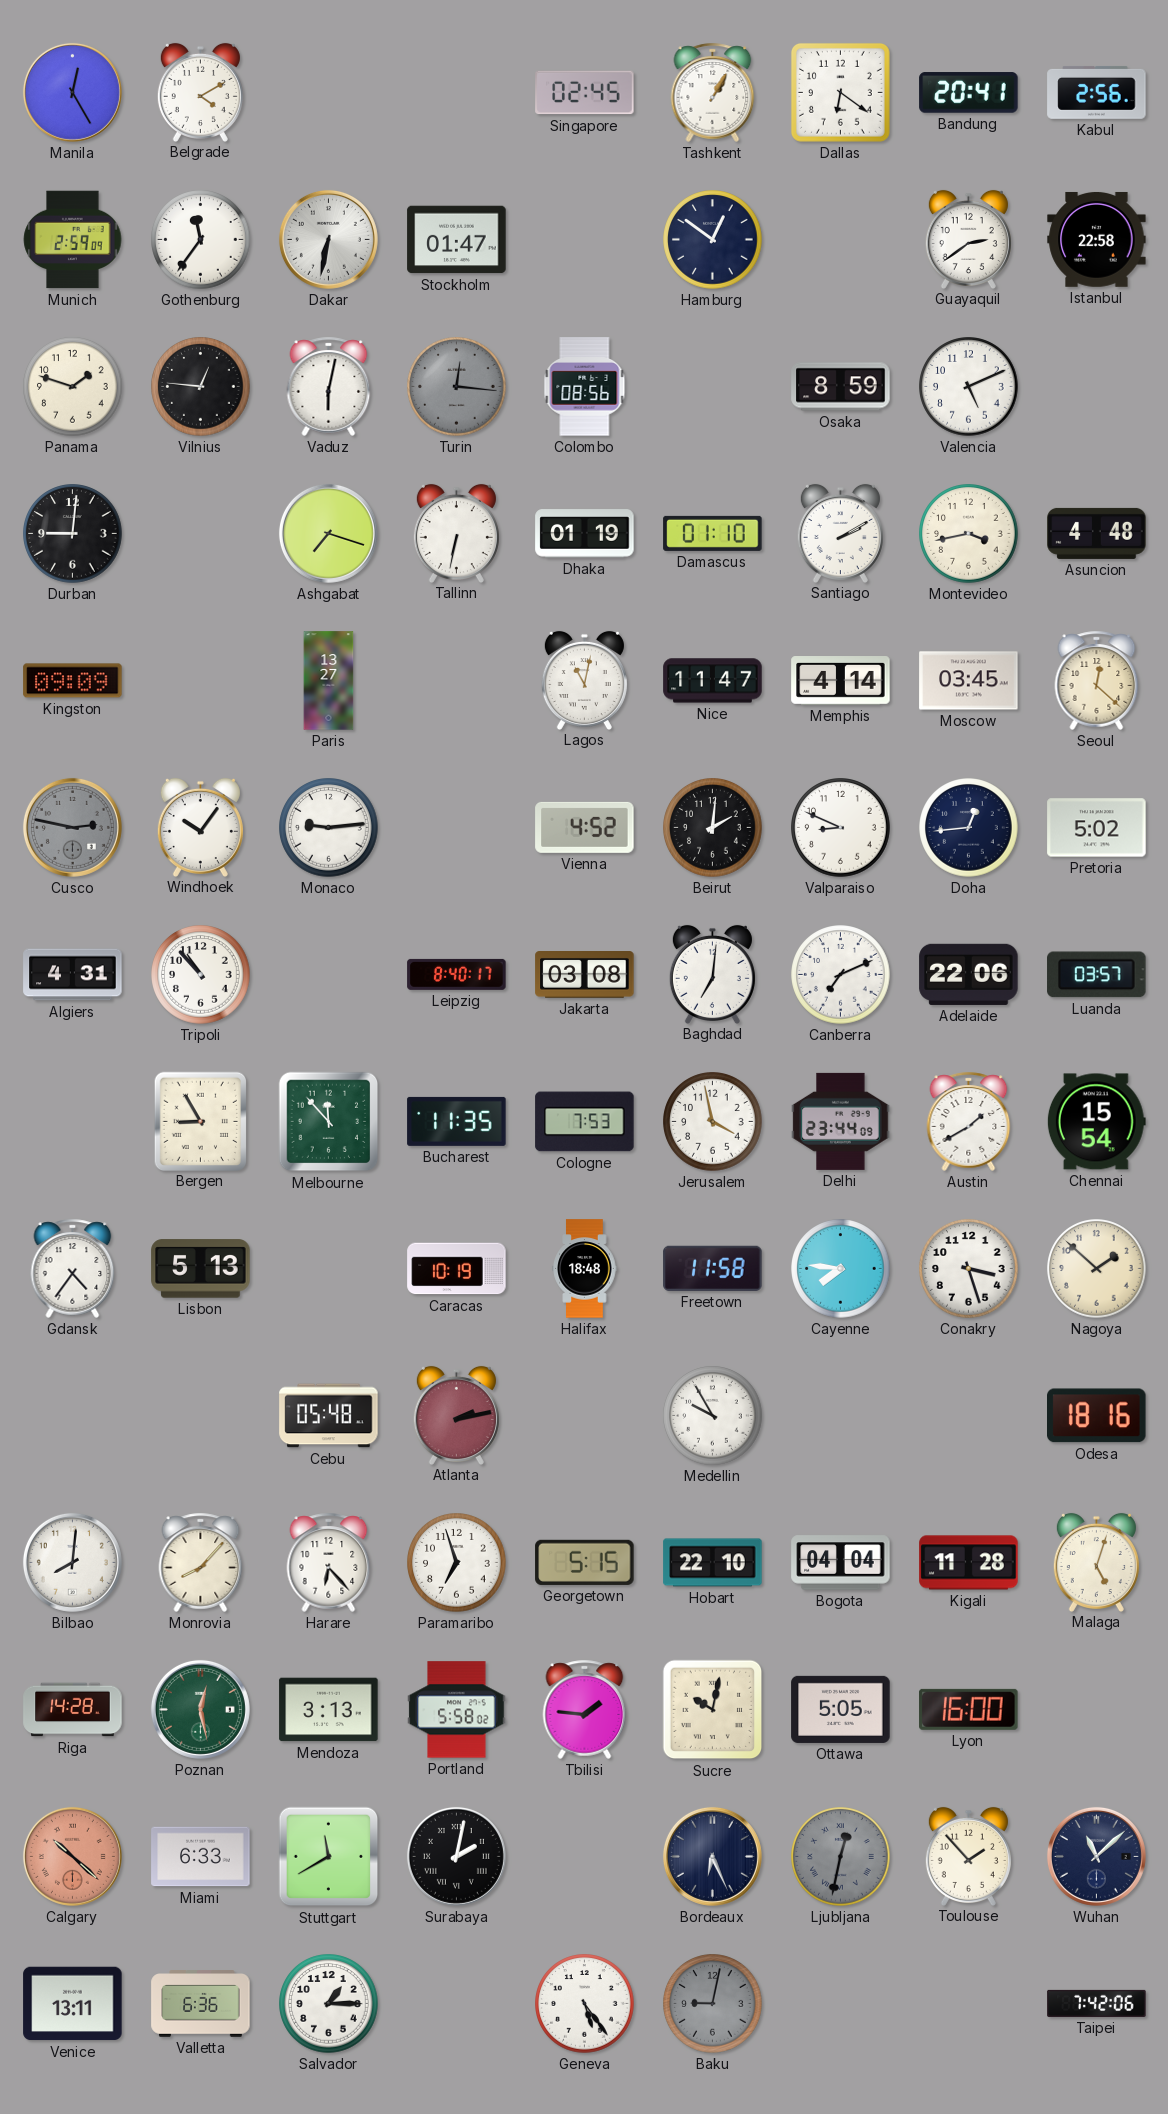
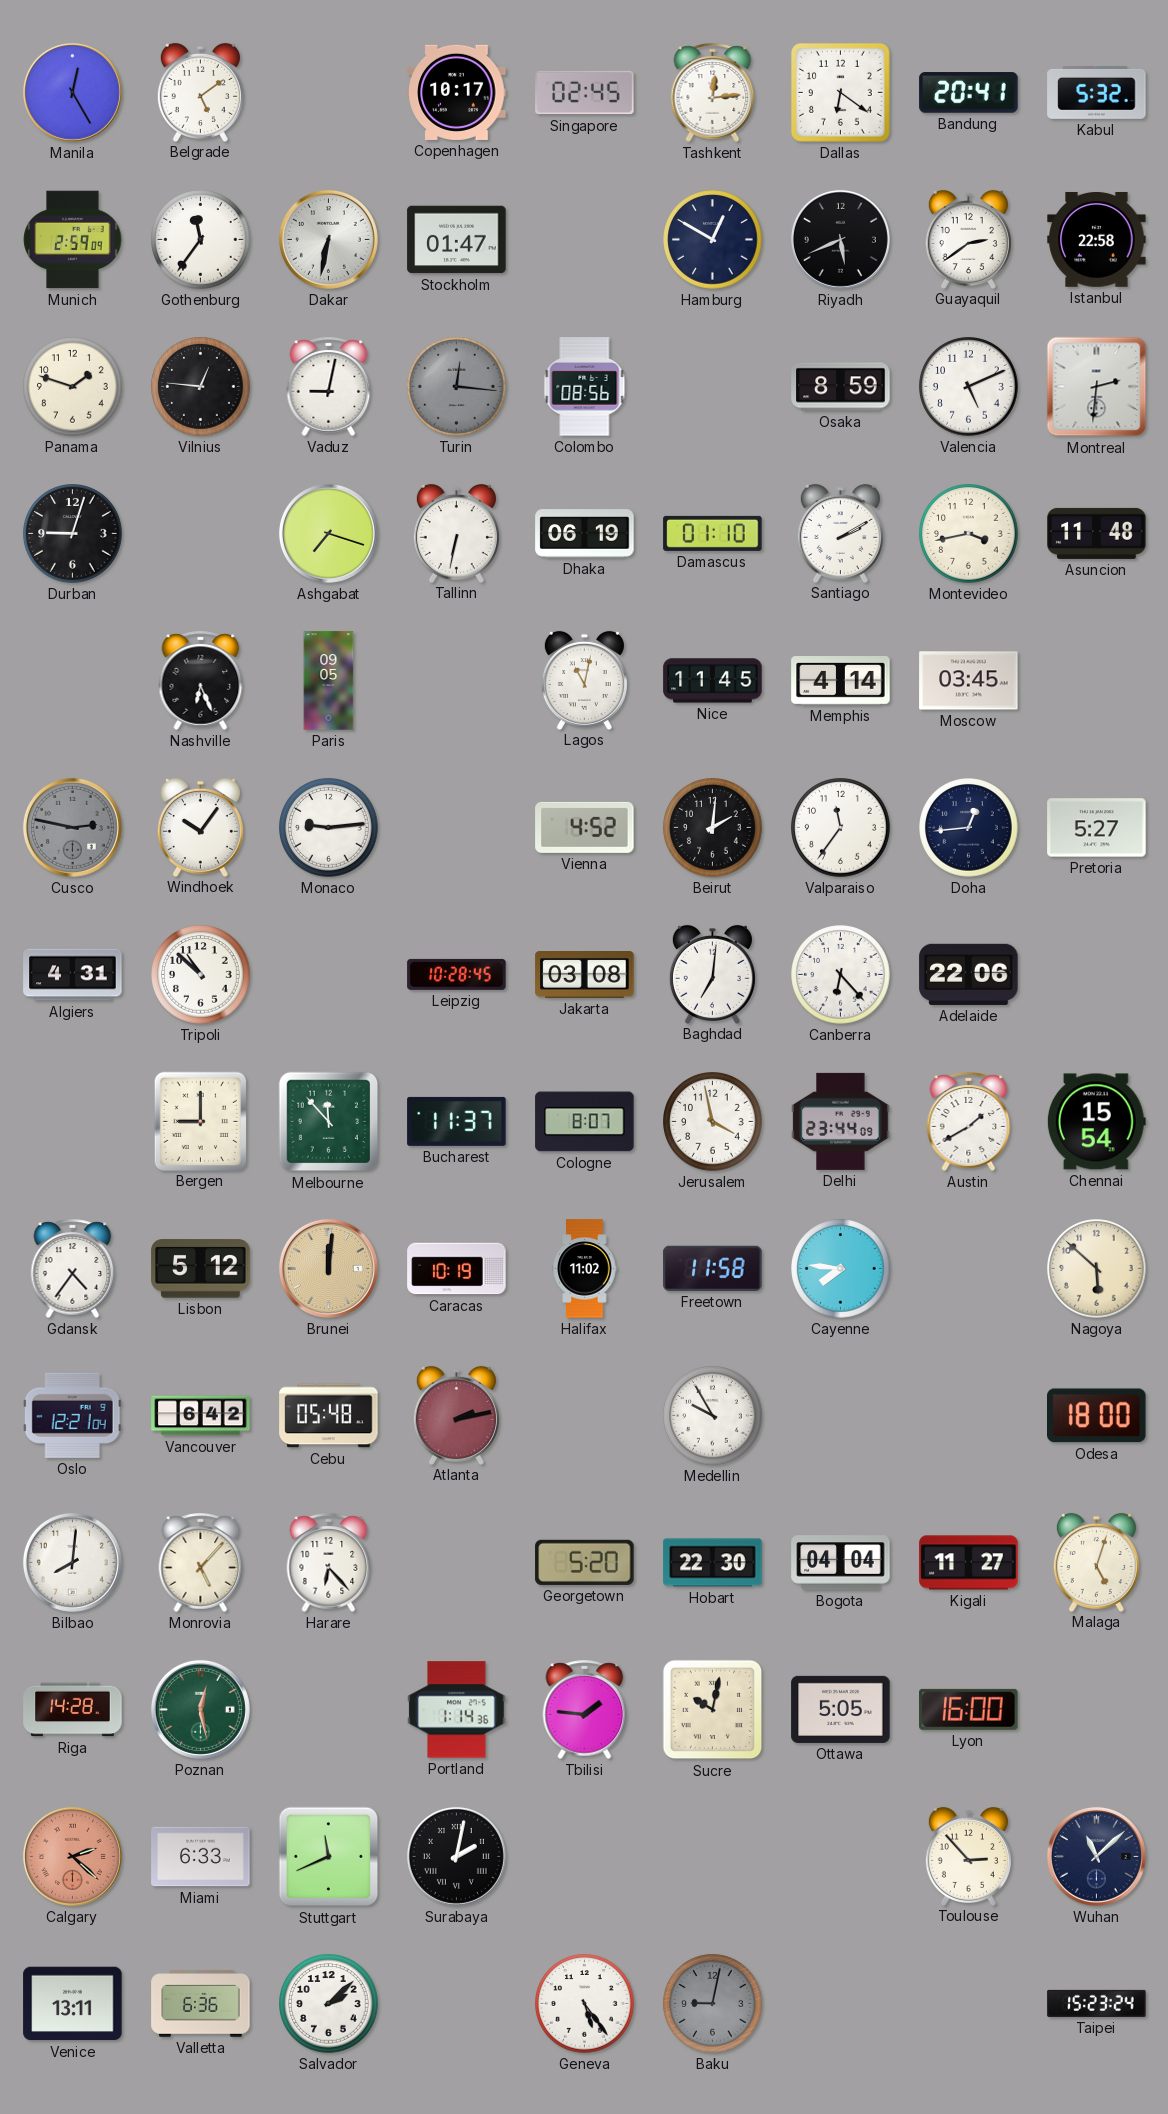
Belgrade: 4:10 -> 5:09 (200, 92)
Copenhagen: none -> 10:17 (457, 92)
Tashkent: 1:05 -> 12:14 (713, 92)
Kabul: 2:56 -> 5:32 (1097, 92)
Hamburg: 12:51 -> 12:50 (713, 240)
Riyadh: none -> 5:41 (840, 239)
Vaduz: 6:02 -> 9:02 (329, 386)
Montreal: none -> 2:31 (1097, 387)
Durban: 9:01 -> 9:03 (73, 534)
Dhaka: 01:19 -> 06:19 (585, 534)
Asuncion: 4:48 -> 11:48 (1097, 533)
Kingston: 09:09 -> none (73, 681)
Nashville: none -> 6:26 (201, 680)
Paris: 13:27 -> 09:05 (329, 681)
Nice: 11:47 -> 11:45 (713, 681)
Seoul: 12:22 -> none (1097, 680)
Valparaiso: 8:49 -> 11:36 (841, 828)
Pretoria: 5:02 -> 5:27 (1097, 828)
Tripoli: 10:53 -> 10:52 (201, 975)
Leipzig: 8:40 -> 10:28 (457, 974)
Canberra: 7:11 -> 6:23 (841, 975)
Luanda: 03:57 -> none (1097, 975)
Bergen: 8:55 -> 9:00 (200, 1121)
Bucharest: 11:35 -> 11:37 (457, 1121)
Cologne: 7:53 -> 8:07 (585, 1122)
Lisbon: 5:13 -> 5:12 (201, 1269)
Brunei: none -> 12:01 (328, 1268)
Halifax: 18:48 -> 11:02 (585, 1269)
Conakry: 3:27 -> none (969, 1269)
Nagoya: 1:52 -> 5:52 (1097, 1269)
Oslo: none -> 12:21 (72, 1415)
Vancouver: none -> 6:42 (201, 1416)
Odesa: 18:16 -> 18:00 (1097, 1416)
Monrovia: 8:07 -> 5:07 (201, 1562)
Paramaribo: 6:57 -> none (457, 1563)
Georgetown: 5:15 -> 5:20 (585, 1562)
Hobart: 22:10 -> 22:30 (713, 1563)
Kigali: 11:28 -> 11:27 (969, 1563)
Mendoza: 3:13 -> none (329, 1710)
Portland: 5:58 -> 1:14 (457, 1710)
Calgary: 10:22 -> 2:22 (72, 1856)
Stuttgart: 11:40 -> 11:41 (329, 1857)
Bordeaux: 6:26 -> none (712, 1856)
Ljubljana: 12:32 -> none (841, 1857)
Toulouse: 1:53 -> 2:53 (968, 1856)
Salvador: 1:15 -> 2:08 (329, 2004)
Taipei: 7:42 -> 15:23 (1097, 2003)
